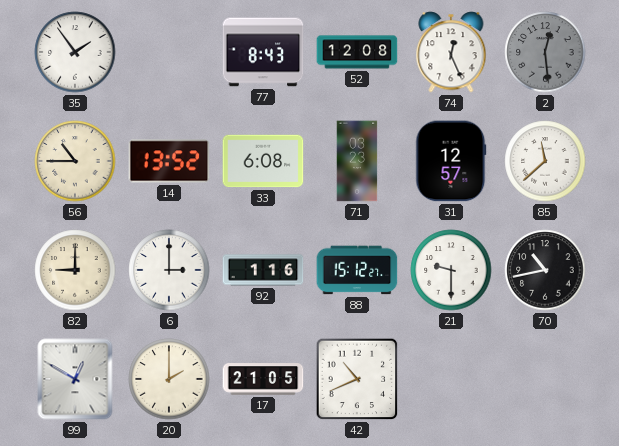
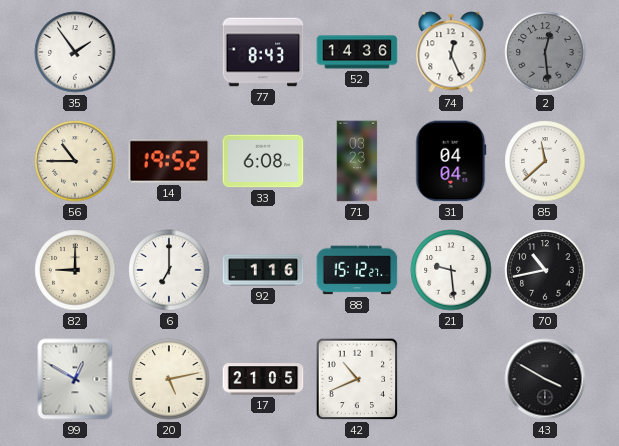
52: 12:08 -> 14:36 (357, 52)
14: 13:52 -> 19:52 (169, 161)
31: 12:57 -> 04:04 (451, 161)
6: 3:00 -> 7:00 (169, 270)
21: 9:30 -> 9:29 (451, 270)
20: 2:00 -> 5:13 (169, 379)
43: none -> 3:50 (545, 379)
